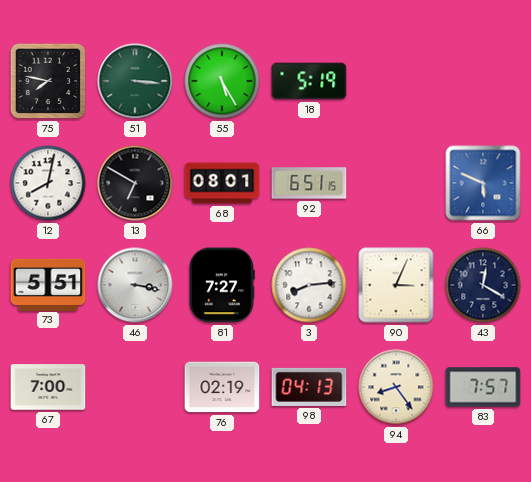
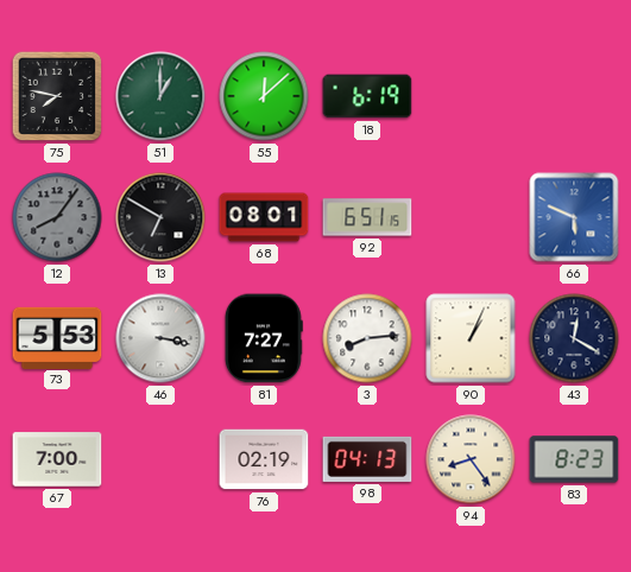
51: 3:16 -> 1:00 (160, 96)
55: 5:25 -> 12:08 (264, 96)
18: 5:19 -> 6:19 (367, 96)
12: 8:02 -> 8:06 (57, 217)
12 dial: white -> grey (57, 217)
73: 5:51 -> 5:53 (57, 337)
90: 3:04 -> 1:04 (471, 338)
83: 7:57 -> 8:23 (574, 459)
